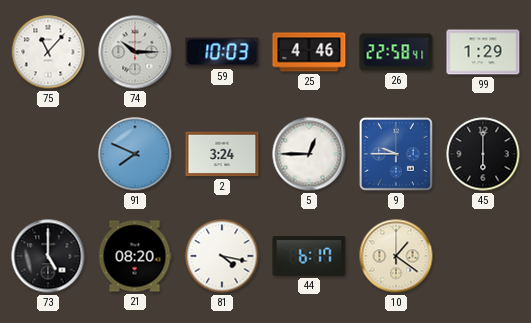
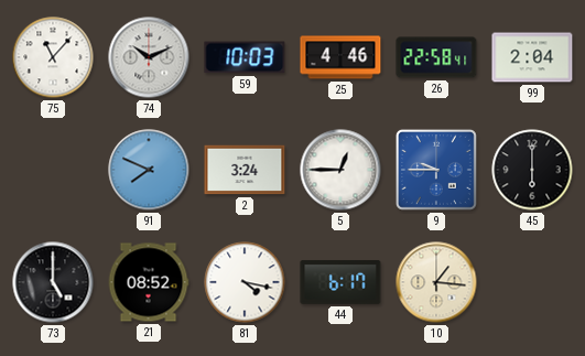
74: 10:15 -> 10:11 (149, 57)
99: 1:29 -> 2:04 (532, 57)
21: 08:20 -> 08:52 (149, 282)
10: 1:21 -> 1:16 (436, 282)
